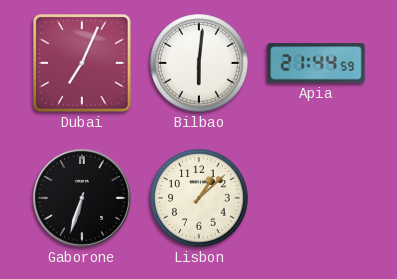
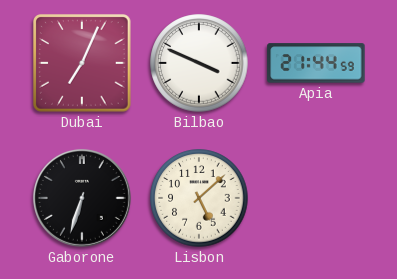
Bilbao: 6:01 -> 3:49 (199, 63)
Lisbon: 1:08 -> 5:08 (199, 198)
